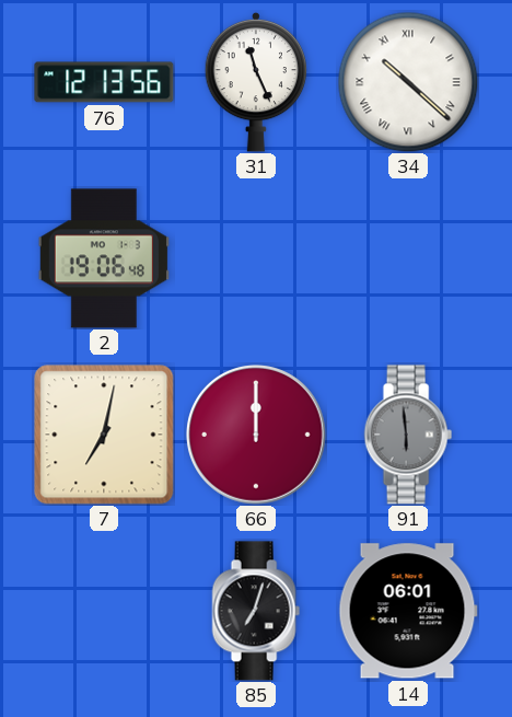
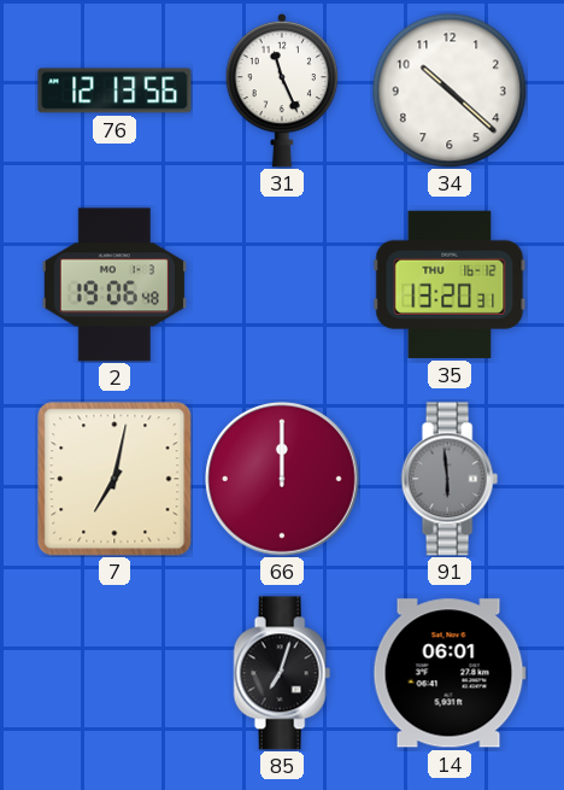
34 numerals: Roman -> Arabic (450, 90)
35: none -> 13:20 (450, 285)
